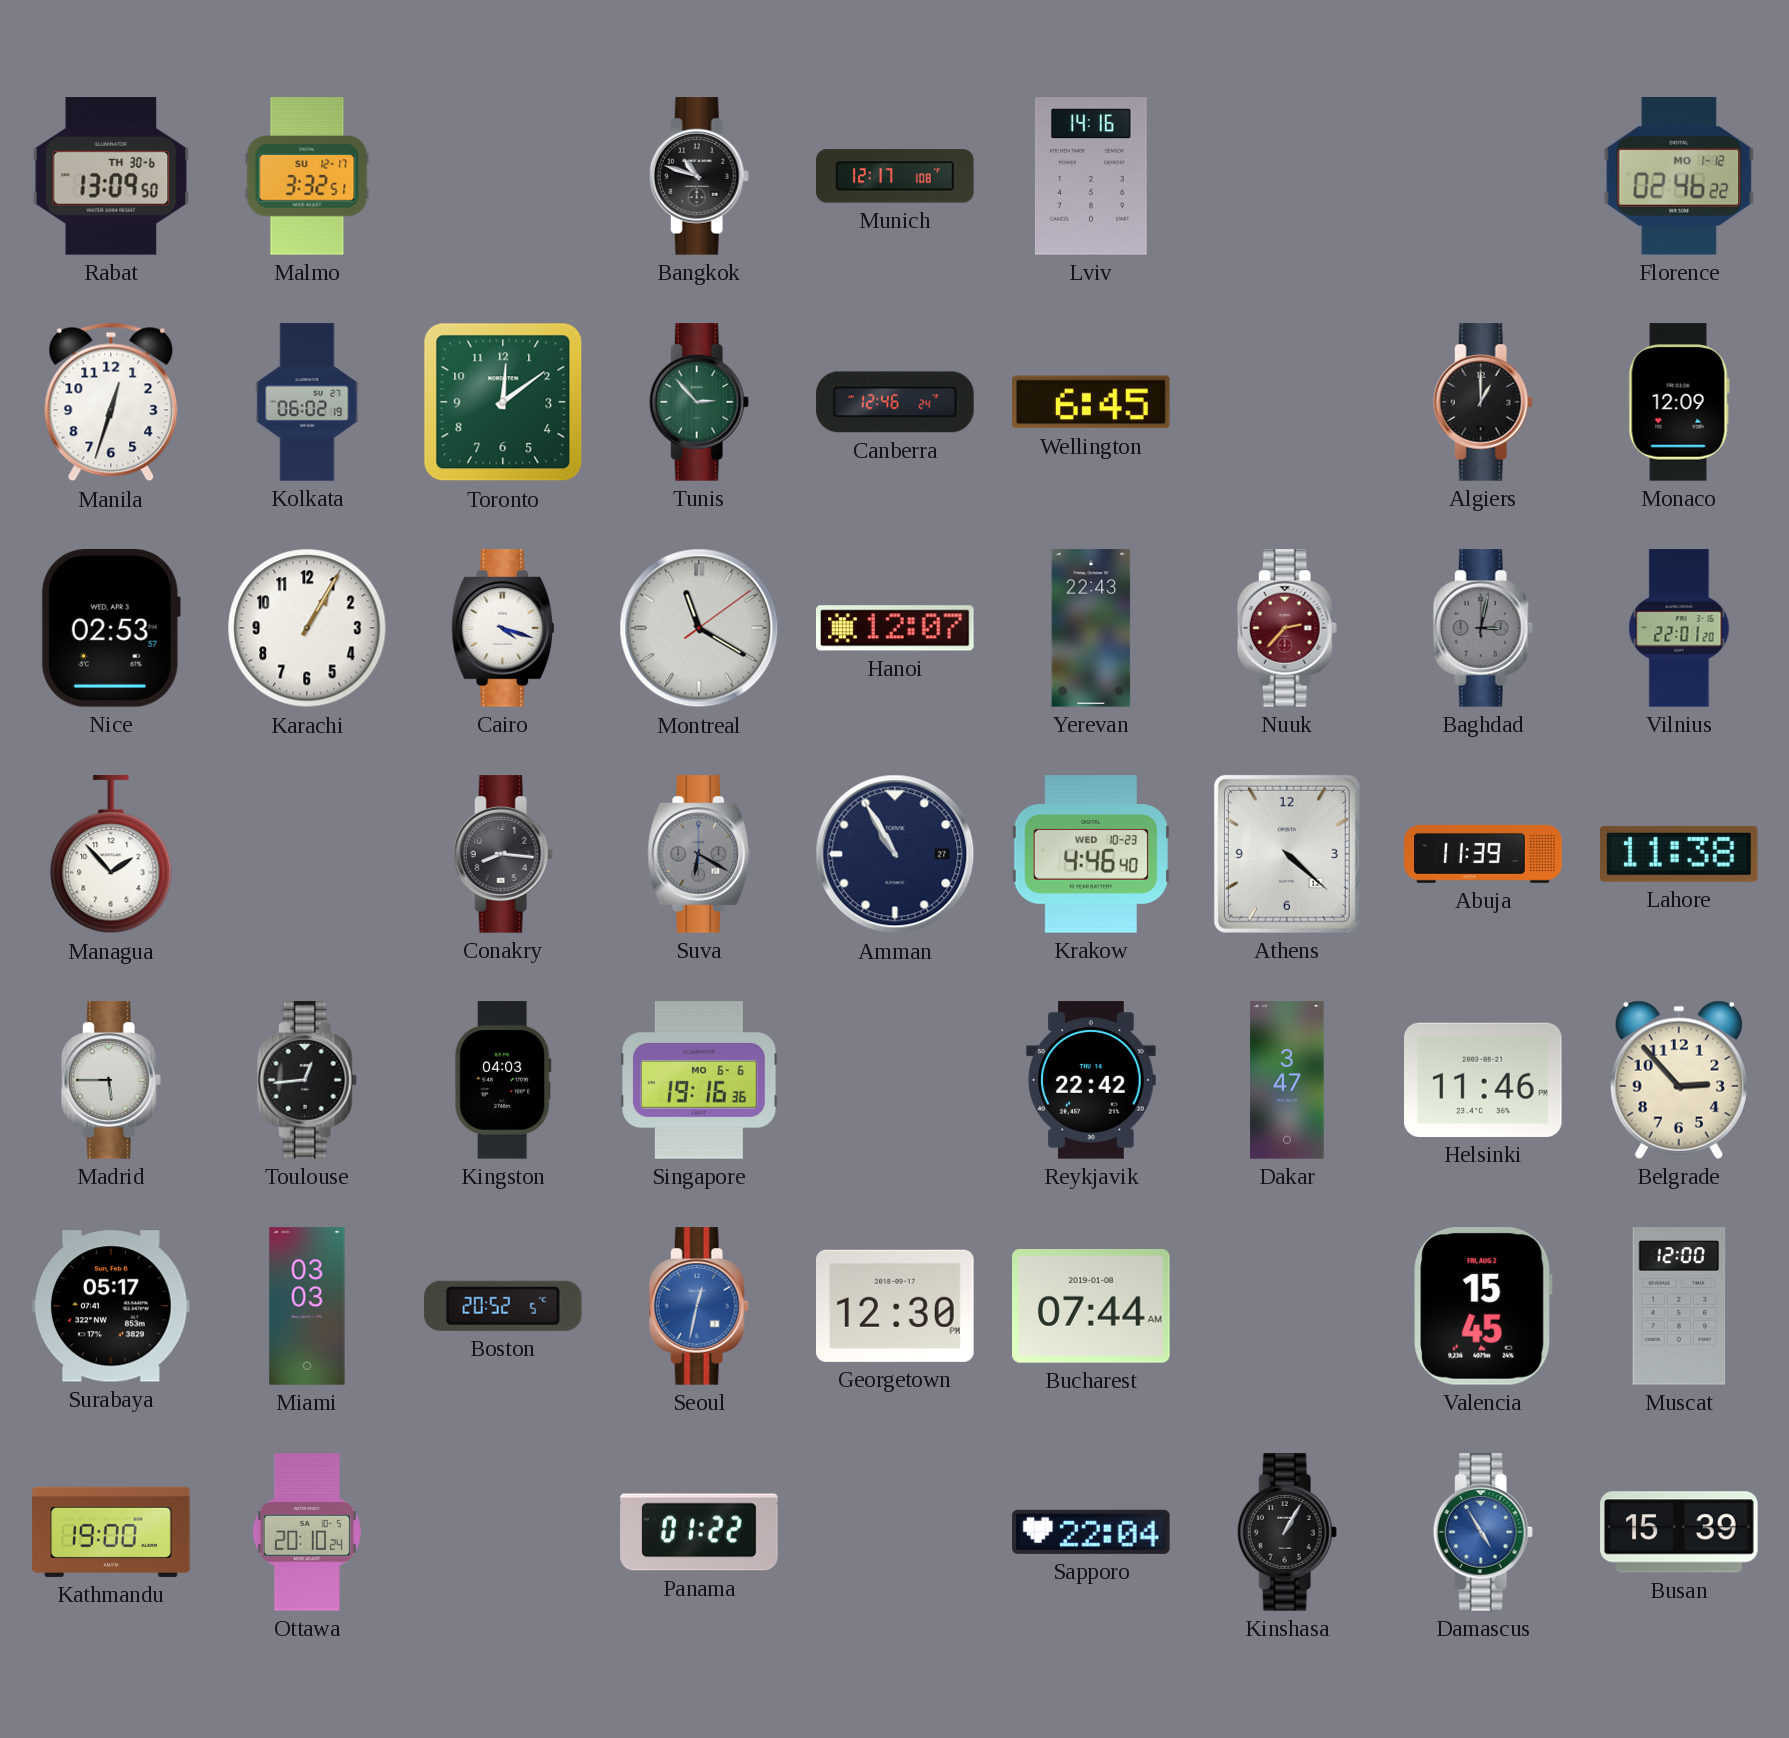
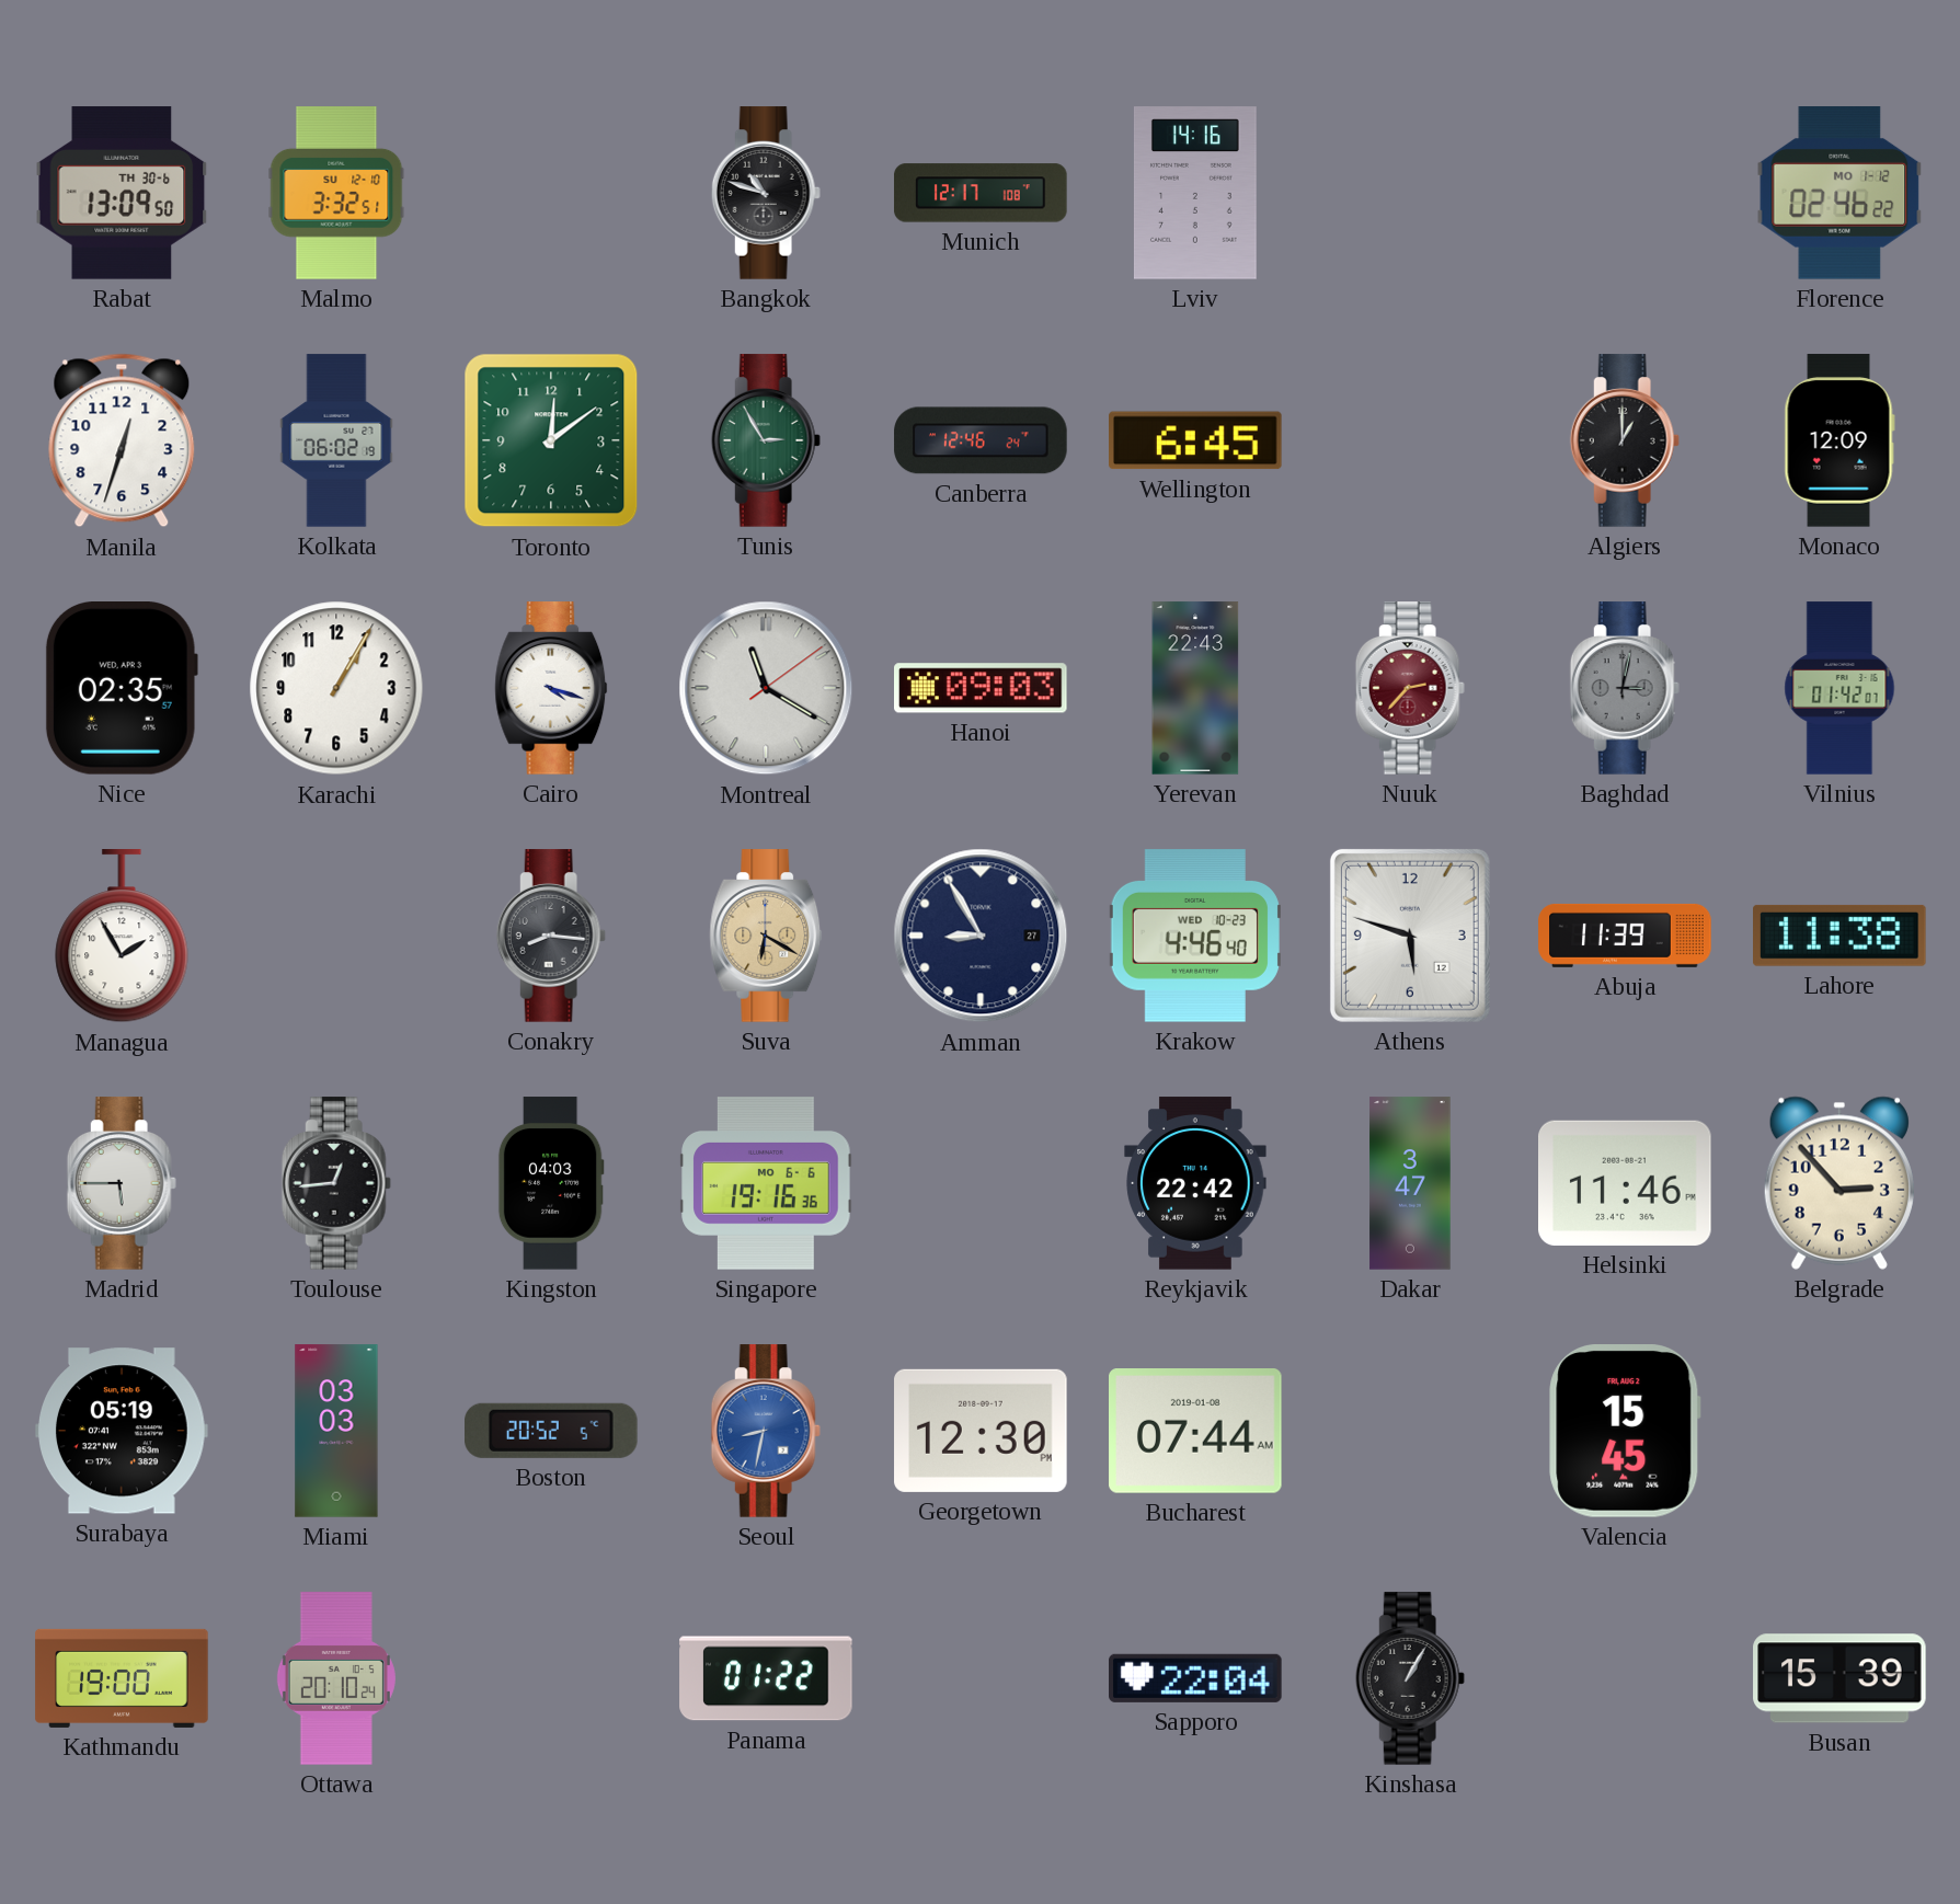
Malmo date: SU 12-17 -> SU 12-10 (336, 193)
Tunis: 2:53 -> 2:55 (766, 440)
Nice: 02:53 -> 02:35 (122, 689)
Hanoi: 12:07 -> 09:03 (982, 688)
Vilnius: 22:01 -> 01:42 (1839, 688)
Managua: 1:53 -> 1:55 (122, 937)
Suva dial: grey -> champagne (766, 936)
Amman: 10:55 -> 8:55 (981, 936)
Athens: 4:22 -> 5:48 (1410, 936)
Surabaya: 05:17 -> 05:19 (123, 1431)
Seoul: 12:32 -> 8:32 (766, 1431)
Muscat: 12:00 -> none (1679, 1306)
Damascus: 4:55 -> none (1483, 1532)
